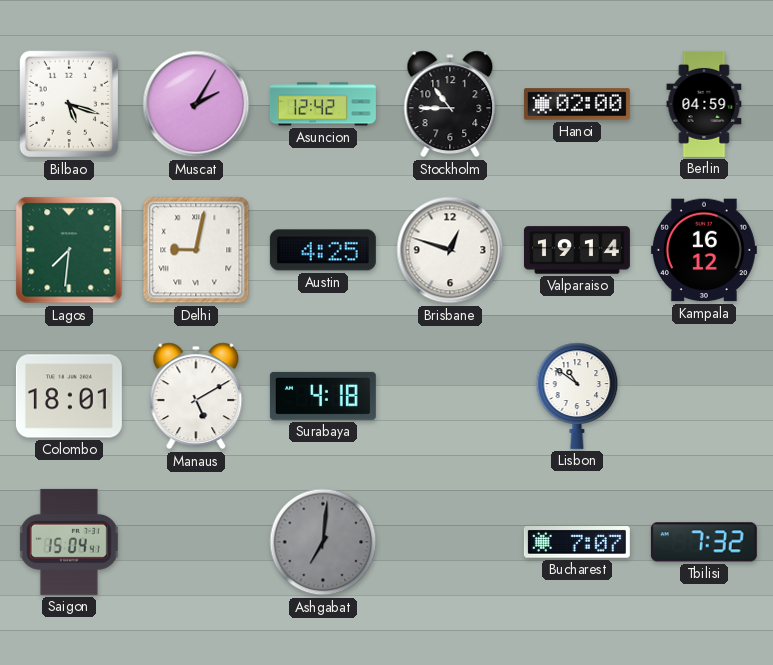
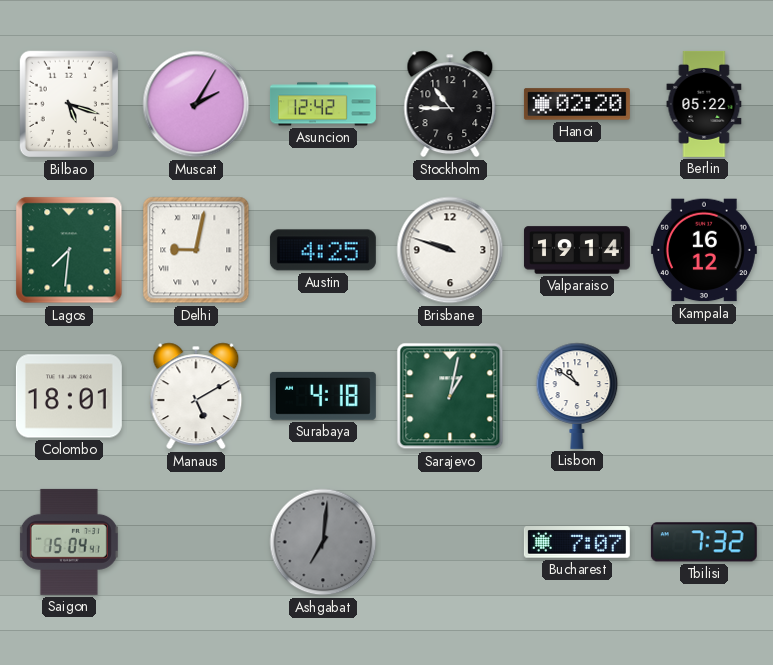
Hanoi: 02:00 -> 02:20 (577, 104)
Berlin: 04:59 -> 05:22 (704, 104)
Brisbane: 12:48 -> 9:48 (450, 250)
Sarajevo: none -> 1:02 (450, 396)
